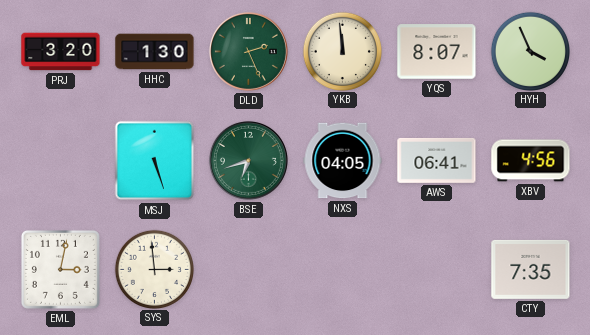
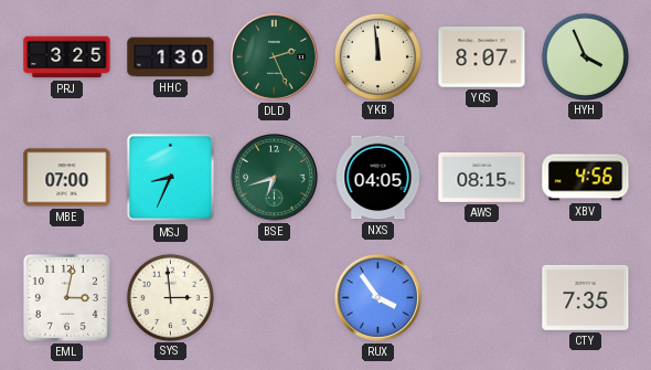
PRJ: 3:20 -> 3:25 (67, 57)
MBE: none -> 07:00 (67, 178)
MSJ: 5:27 -> 8:34 (171, 178)
AWS: 06:41 -> 08:15 (482, 177)
RUX: none -> 3:54 (377, 297)
